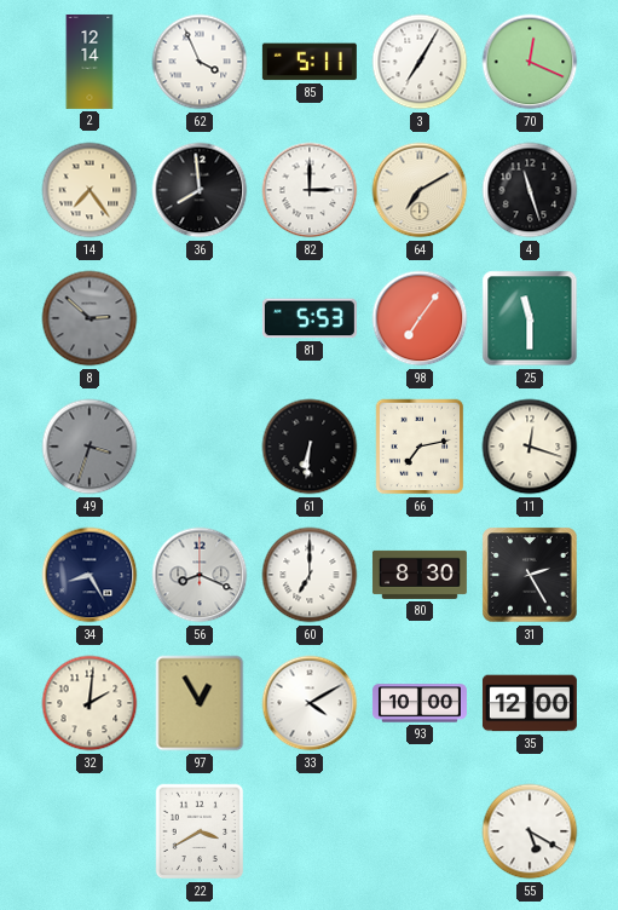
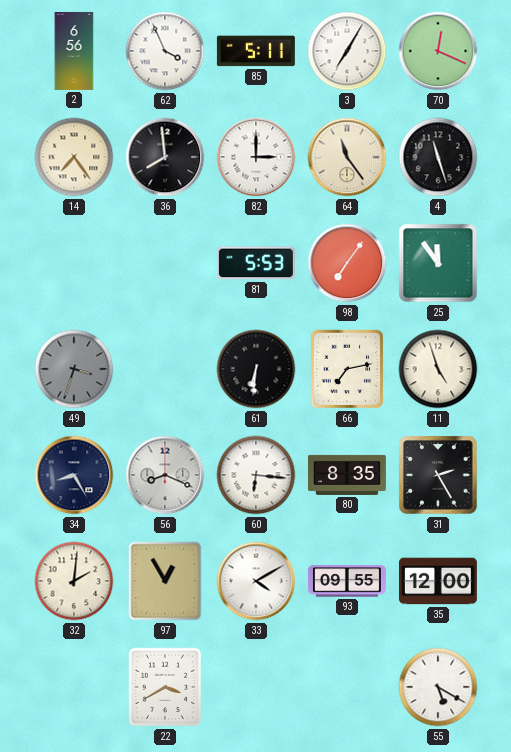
2: 12:14 -> 6:56 (74, 51)
64: 7:10 -> 11:24 (347, 157)
8: 2:52 -> none (89, 318)
25: 11:30 -> 11:54 (438, 263)
11: 12:18 -> 4:57 (438, 369)
60: 7:00 -> 6:16 (256, 475)
80: 8:30 -> 8:35 (347, 475)
93: 10:00 -> 09:55 (347, 581)
